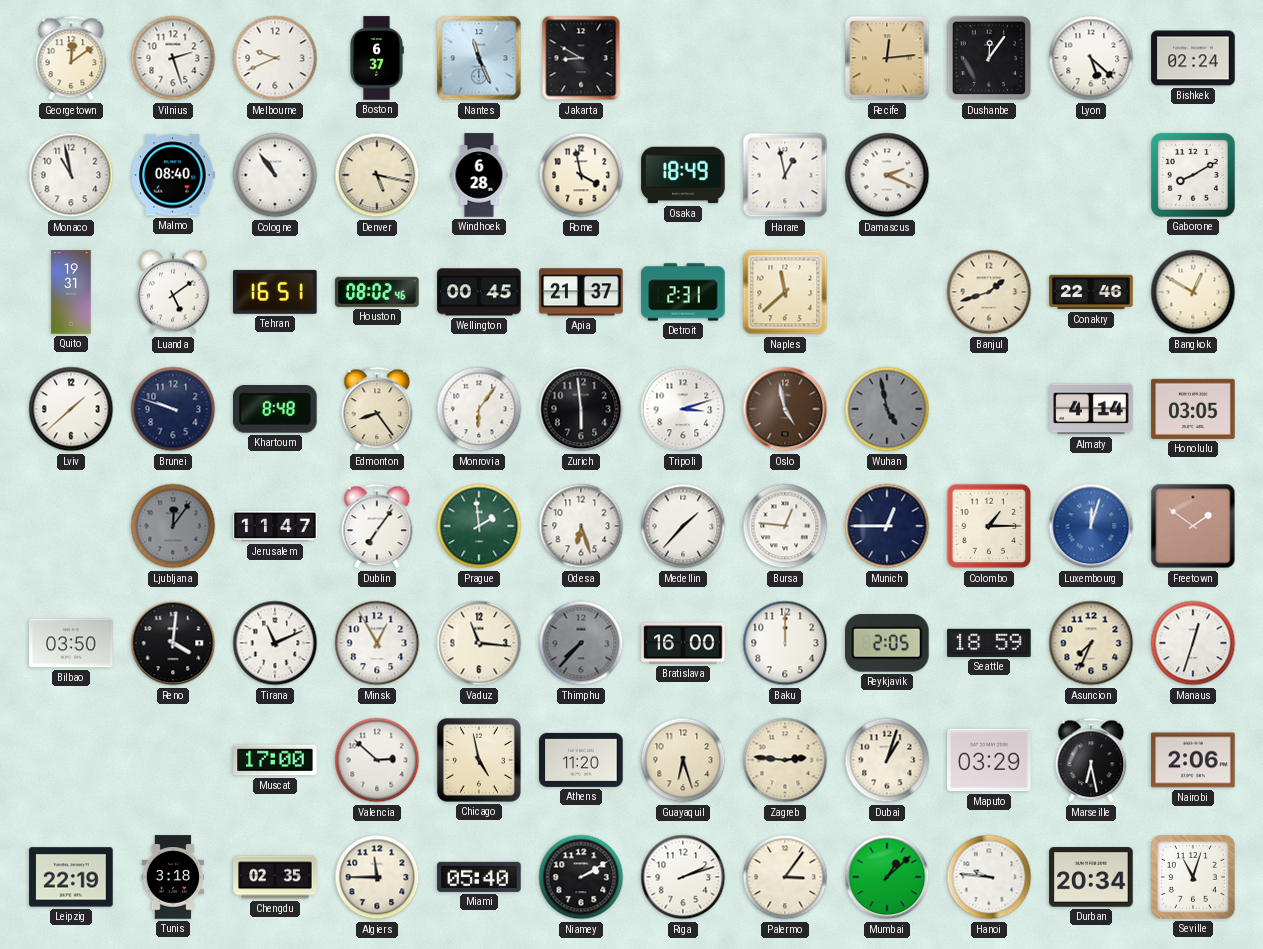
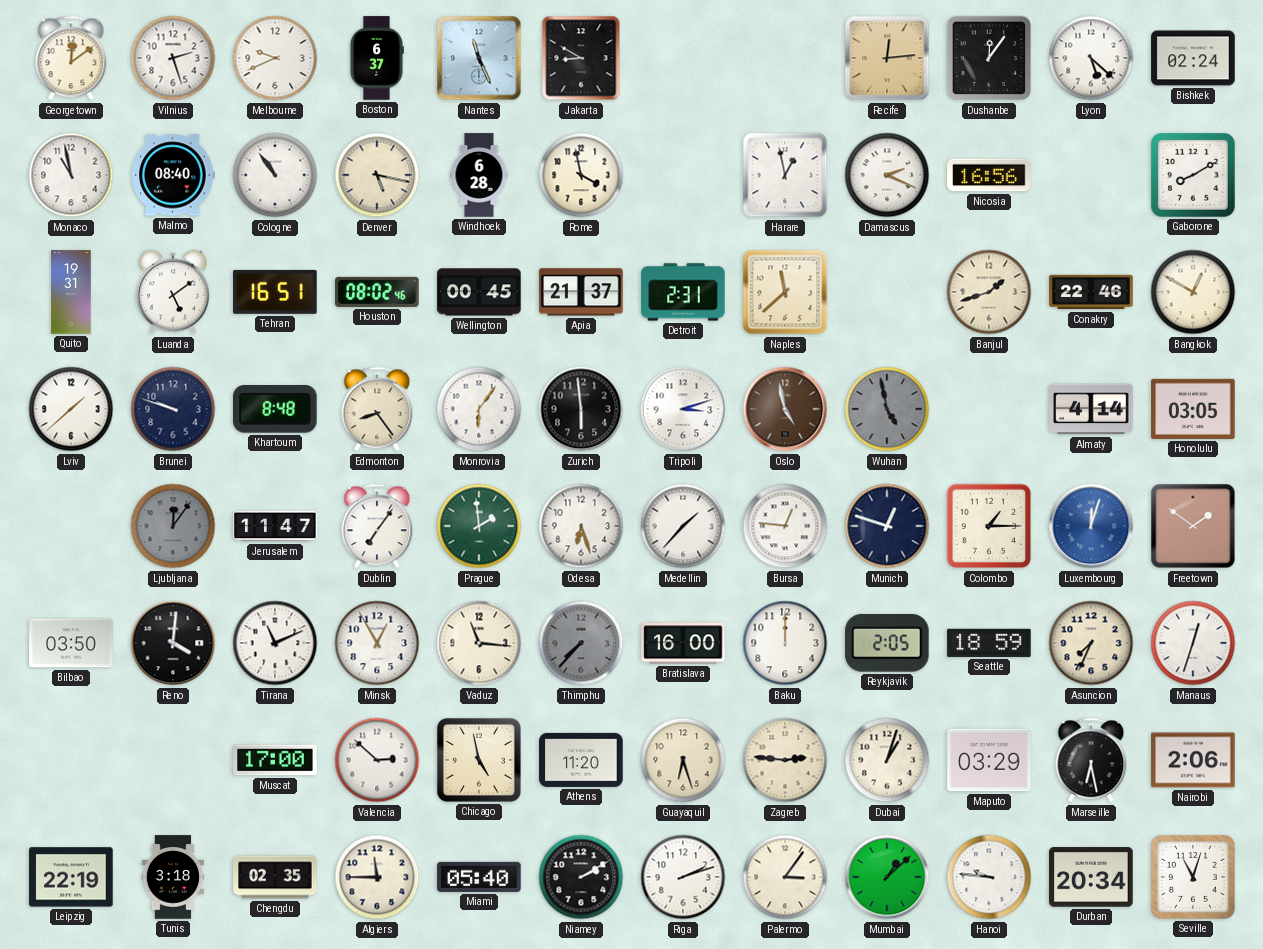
Osaka: 18:49 -> none (683, 175)
Nicosia: none -> 16:56 (989, 175)
Munich: 12:45 -> 12:48 (887, 526)
